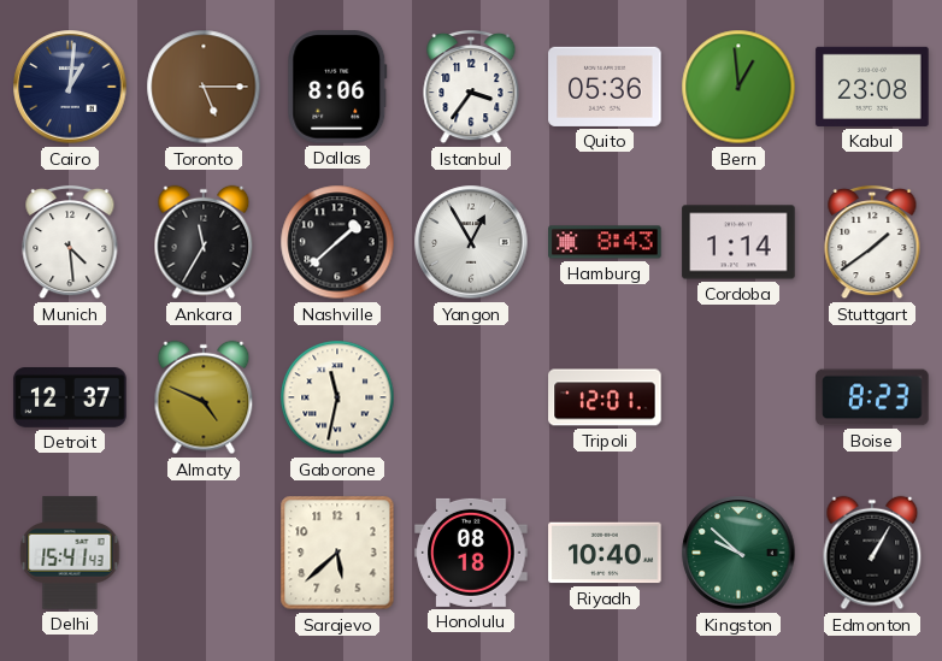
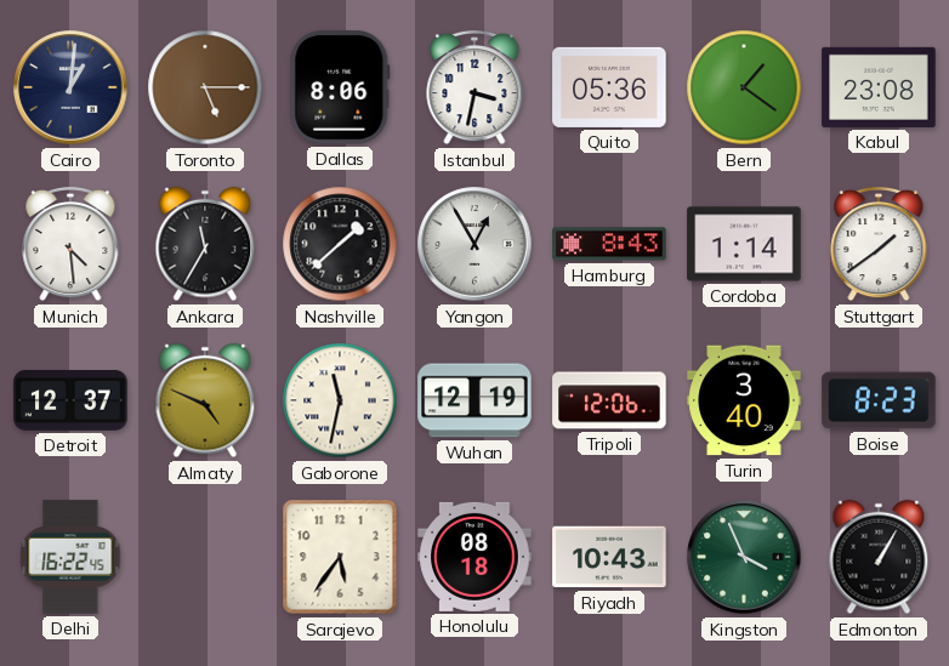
Istanbul: 3:36 -> 3:32 (474, 87)
Bern: 12:59 -> 1:21 (744, 87)
Wuhan: none -> 12:19 (474, 400)
Tripoli: 12:01 -> 12:06 (609, 400)
Turin: none -> 3:40 (744, 400)
Delhi: 15:41 -> 16:22 (70, 557)
Sarajevo: 5:38 -> 5:36 (340, 557)
Riyadh: 10:40 -> 10:43 (609, 557)
Kingston: 9:52 -> 3:56 (744, 557)
